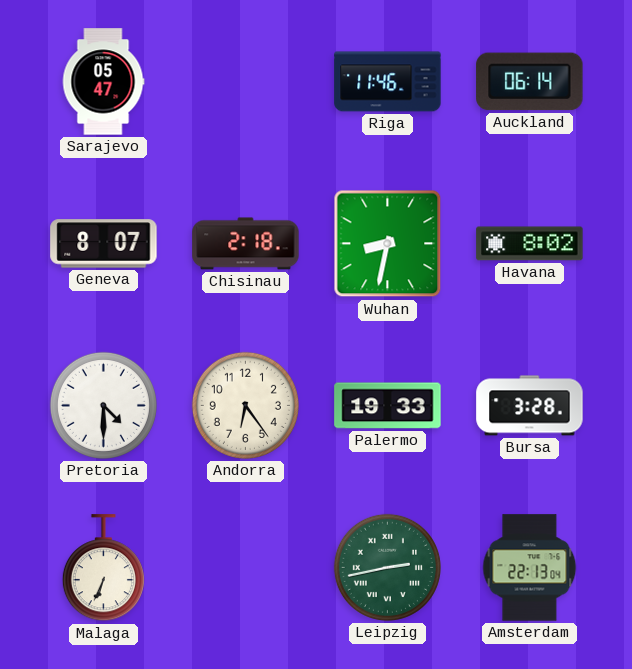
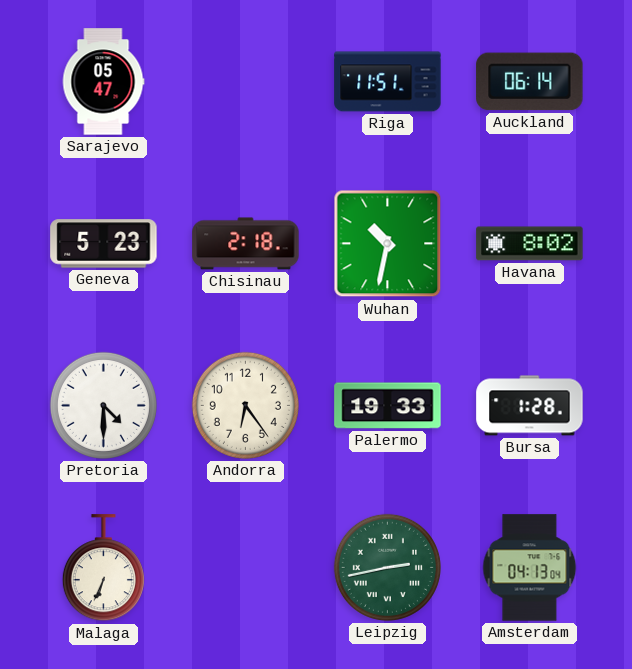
Riga: 11:46 -> 11:51 (388, 82)
Geneva: 8:07 -> 5:23 (104, 244)
Wuhan: 8:32 -> 10:32 (388, 244)
Bursa: 3:28 -> 1:28 (530, 406)
Amsterdam: 22:13 -> 04:13 (530, 568)
